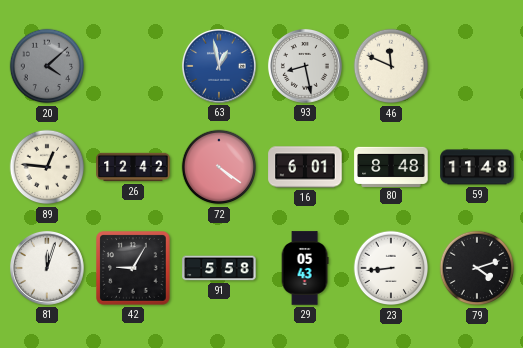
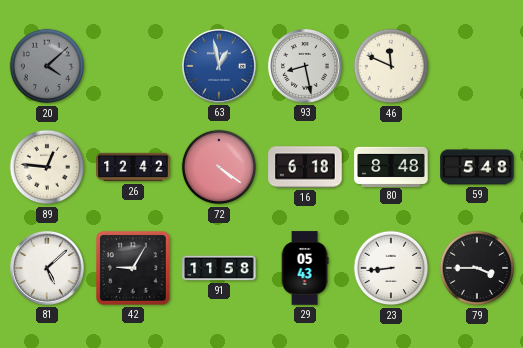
16: 6:01 -> 6:18 (305, 167)
59: 11:48 -> 5:48 (477, 167)
81: 12:03 -> 5:08 (47, 268)
91: 5:58 -> 11:58 (219, 268)
79: 4:12 -> 3:45 (477, 268)
